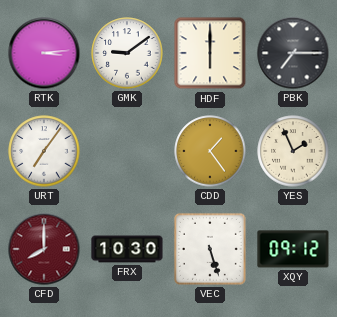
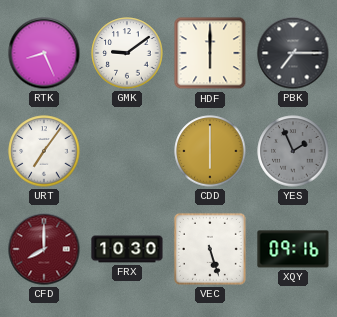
RTK: 3:14 -> 8:26 (44, 53)
CDD: 1:24 -> 6:00 (210, 151)
YES dial: cream -> grey (293, 151)
XQY: 09:12 -> 09:16 (293, 249)
